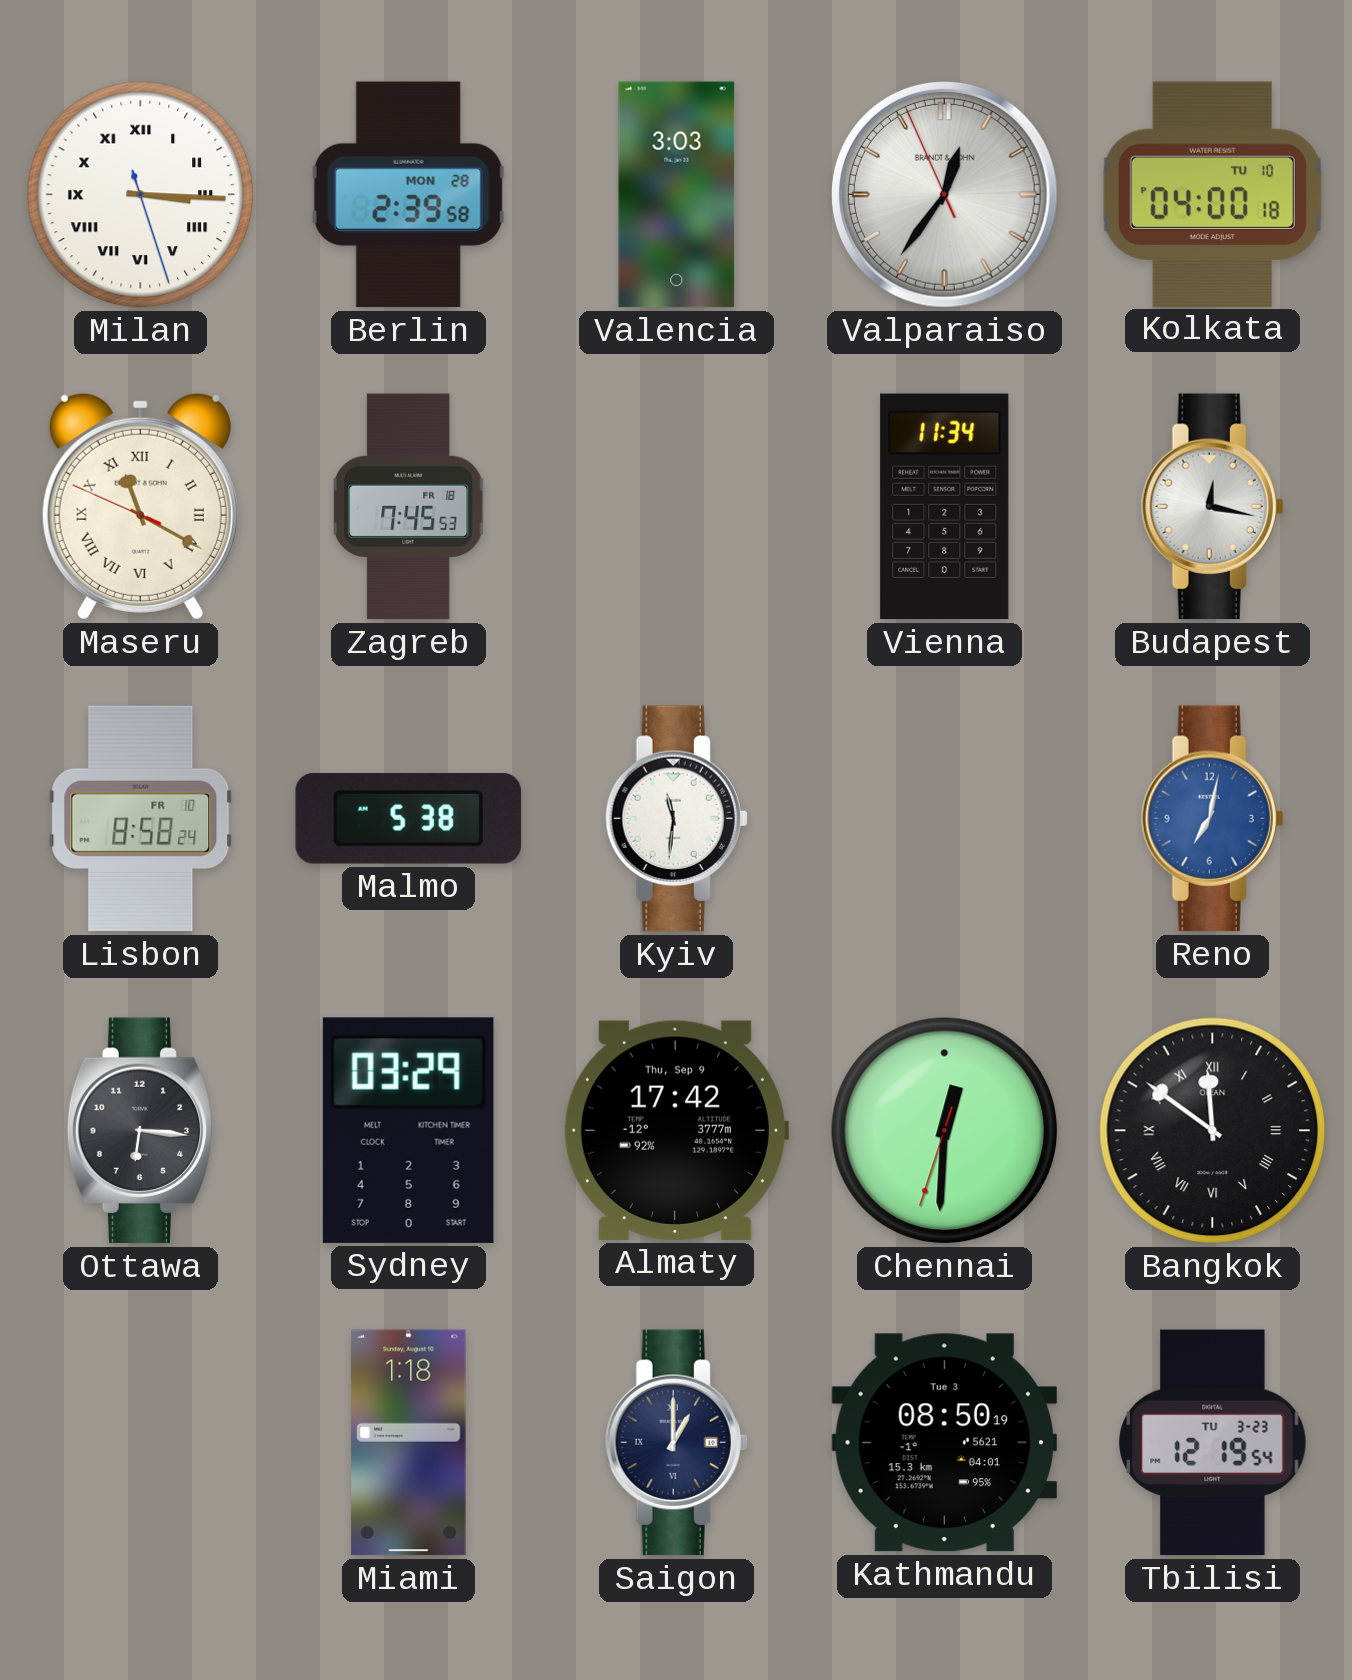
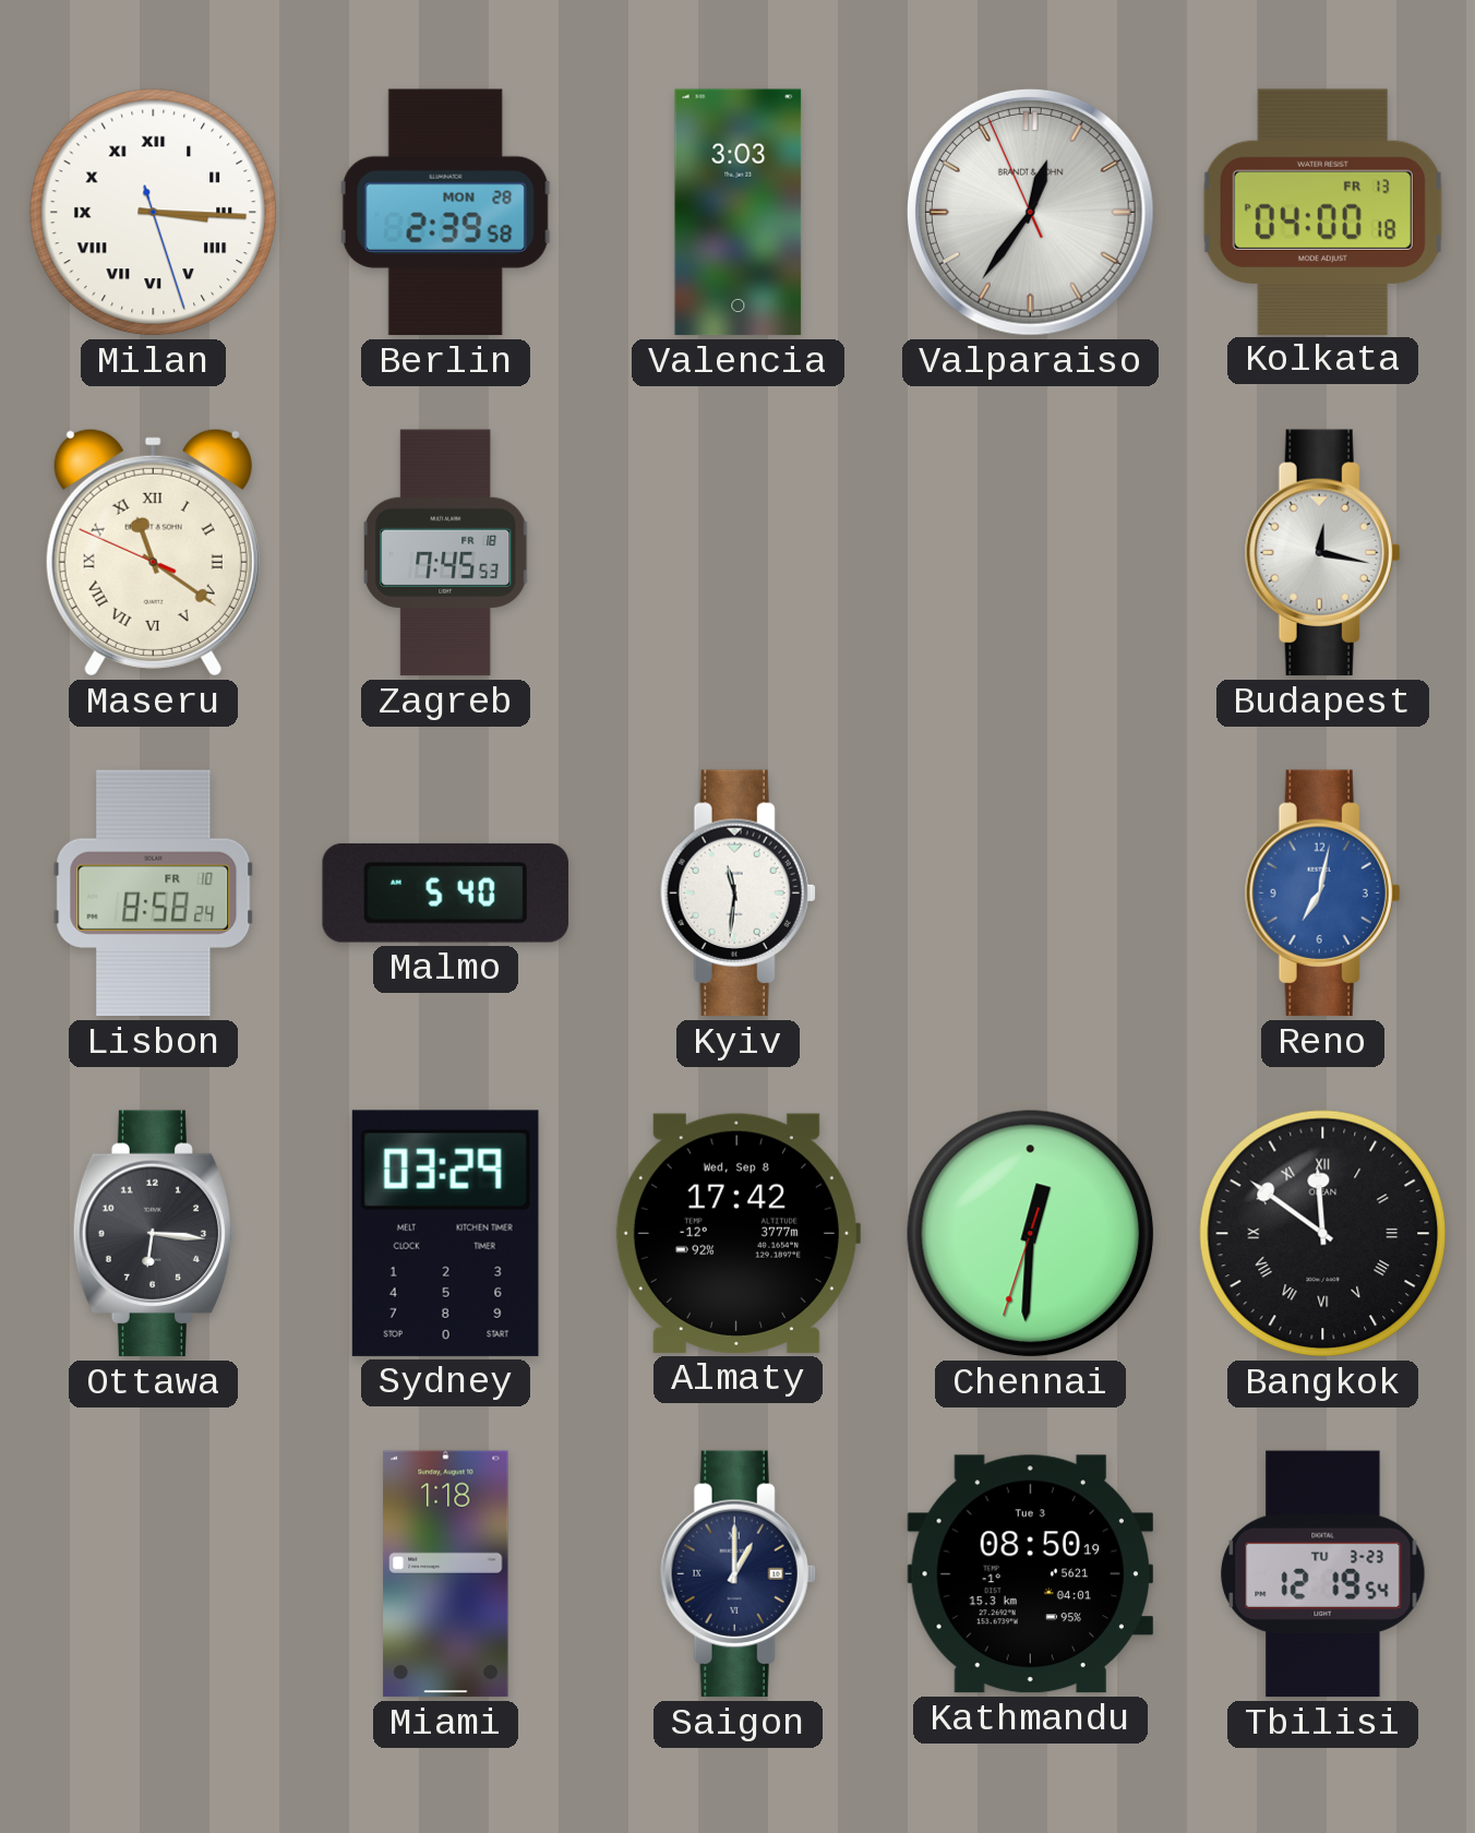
Kolkata date: TU 10 -> FR 13 (1322, 212)
Maseru: 11:19 -> 11:20 (153, 552)
Vienna: 11:34 -> none (945, 507)
Malmo: 5:38 -> 5:40 (445, 892)
Almaty date: Thu, Sep 9 -> Wed, Sep 8 (738, 1233)
